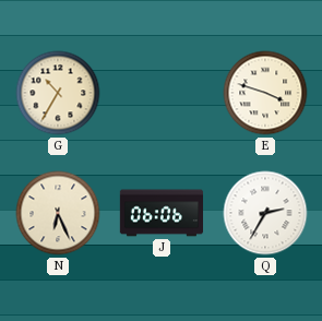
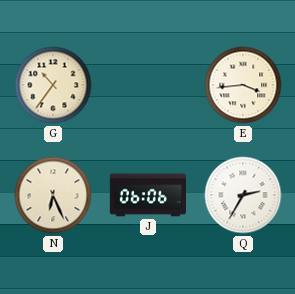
G: 10:35 -> 10:36 (53, 85)
E: 3:48 -> 3:44 (243, 85)
